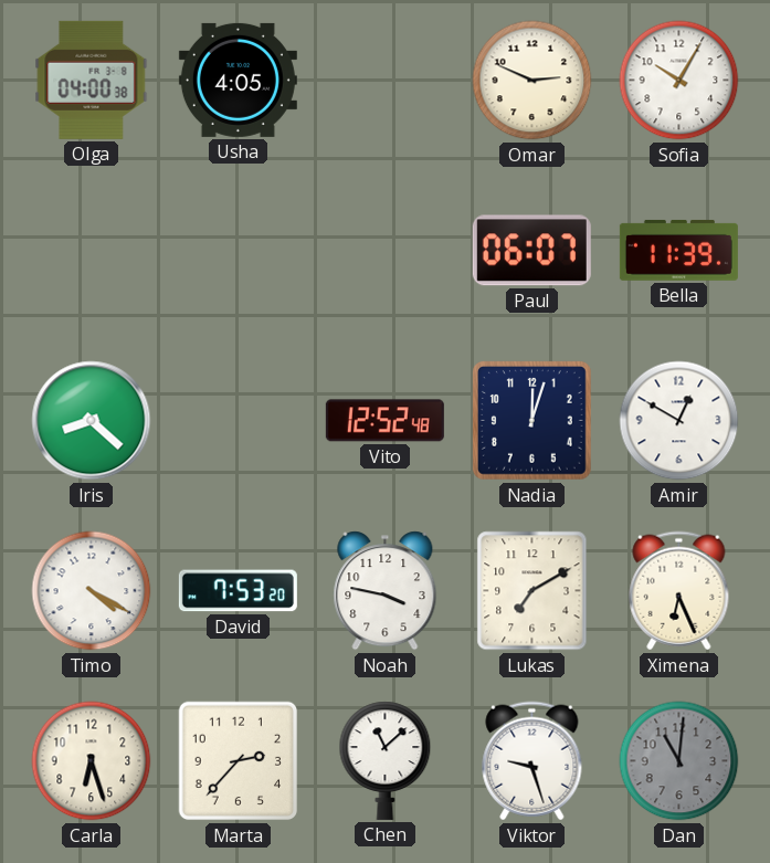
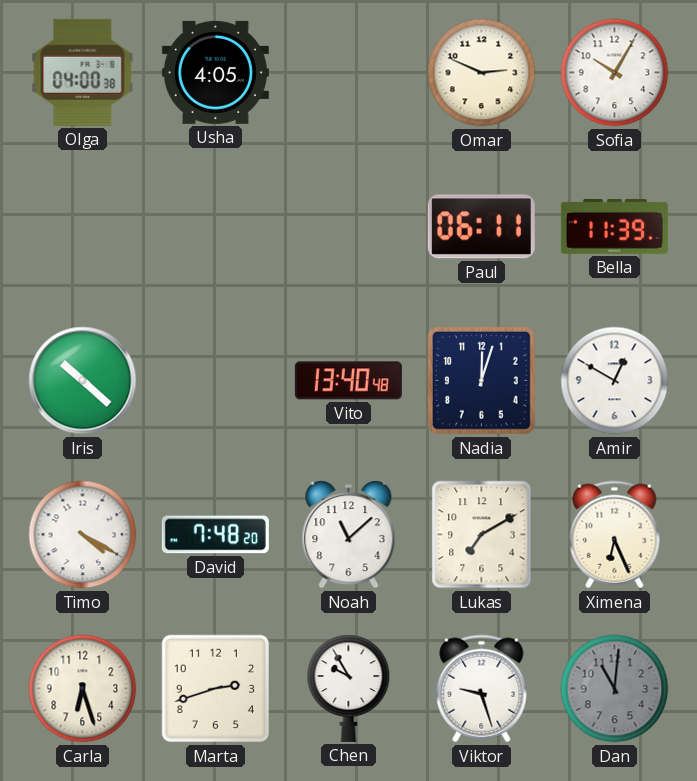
Paul: 06:07 -> 06:11 (481, 227)
Iris: 8:22 -> 10:22 (83, 381)
Vito: 12:52 -> 13:40 (348, 381)
David: 7:53 -> 7:48 (215, 535)
Noah: 3:47 -> 11:08 (349, 535)
Marta: 2:37 -> 2:42 (216, 689)
Chen: 11:08 -> 9:55 (349, 688)
